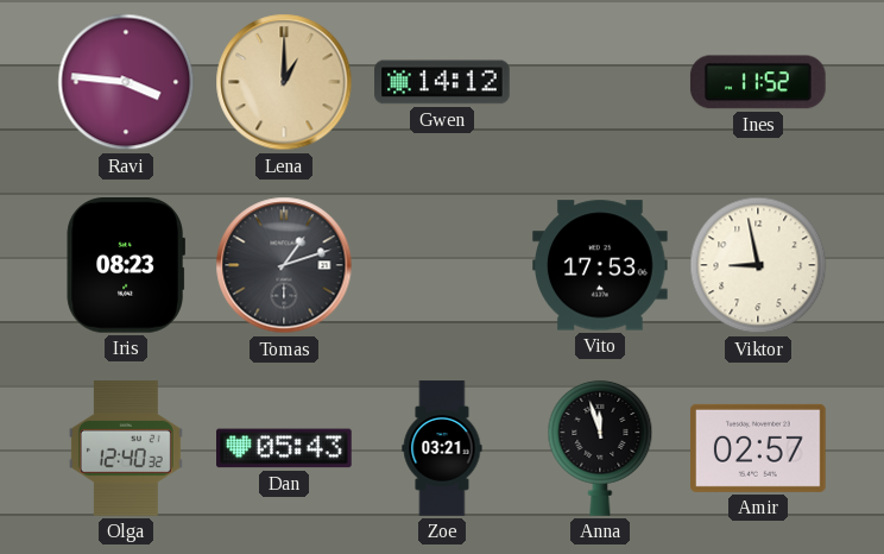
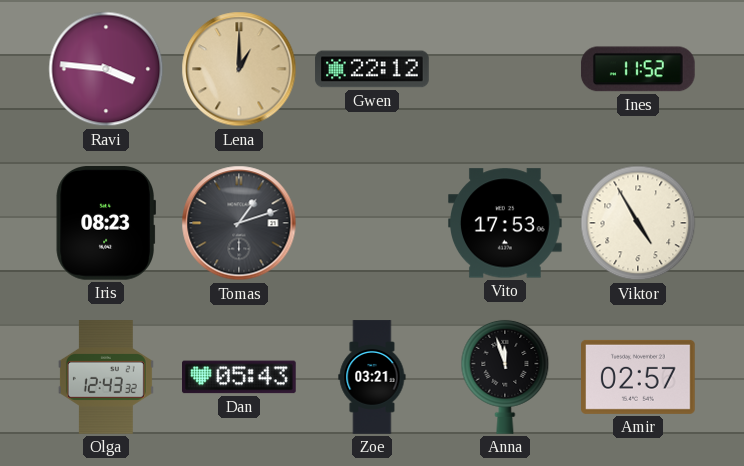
Gwen: 14:12 -> 22:12 (372, 69)
Viktor: 8:58 -> 4:55 (638, 223)
Olga: 12:40 -> 12:43 (106, 377)
